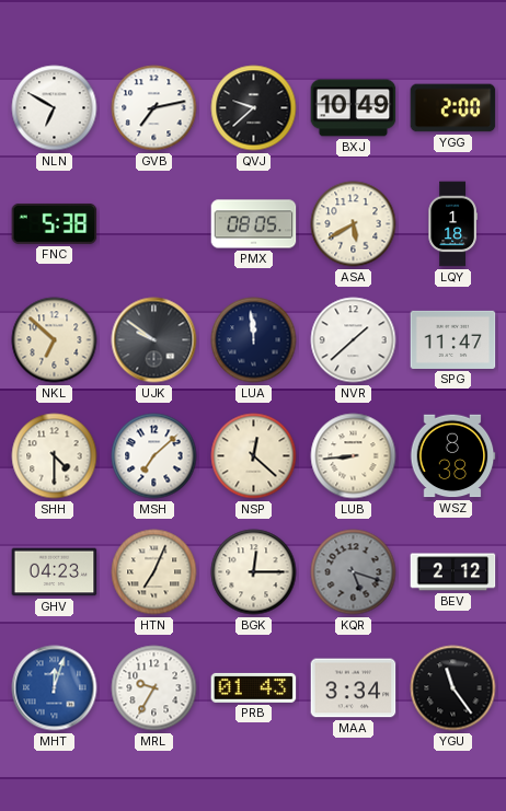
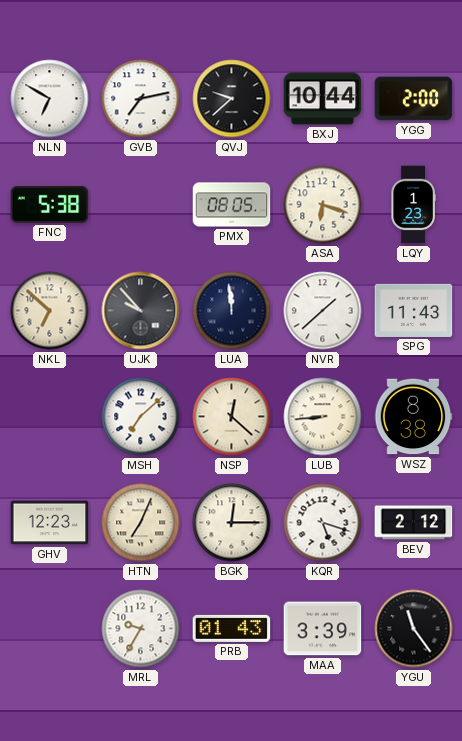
BXJ: 10:49 -> 10:44 (323, 99)
ASA: 5:40 -> 6:18 (323, 205)
LQY: 1:18 -> 1:23 (413, 205)
UJK: 9:51 -> 9:53 (141, 311)
SPG: 11:47 -> 11:43 (414, 310)
SHH: 4:30 -> none (55, 456)
GHV: 04:23 -> 12:23 (50, 523)
KQR dial: grey -> white (323, 523)
MHT: 12:03 -> none (55, 688)
MAA: 3:34 -> 3:39 (323, 629)
